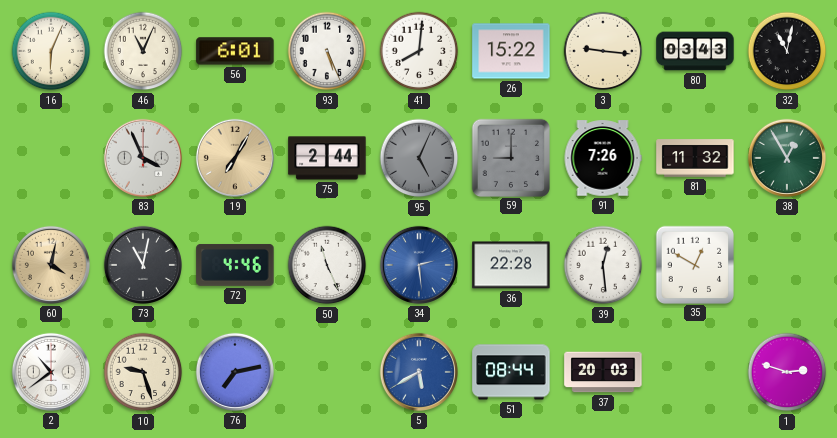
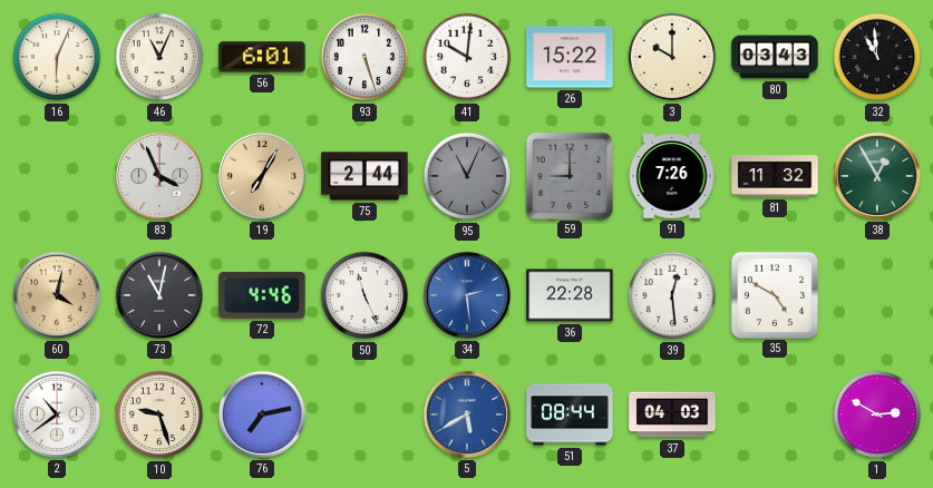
93: 5:26 -> 5:27 (365, 57)
41: 8:01 -> 10:01 (467, 57)
3: 9:16 -> 10:00 (672, 57)
32: 11:02 -> 10:59 (877, 57)
95: 5:04 -> 11:04 (467, 176)
35: 12:50 -> 4:50 (774, 294)
37: 20:03 -> 04:03 (672, 414)
1: 2:48 -> 2:50 (877, 414)
